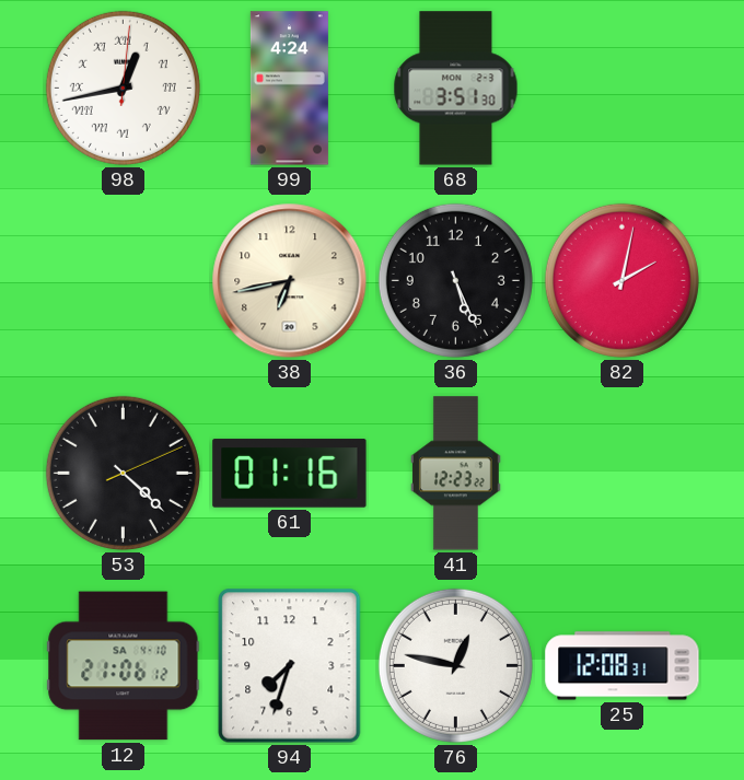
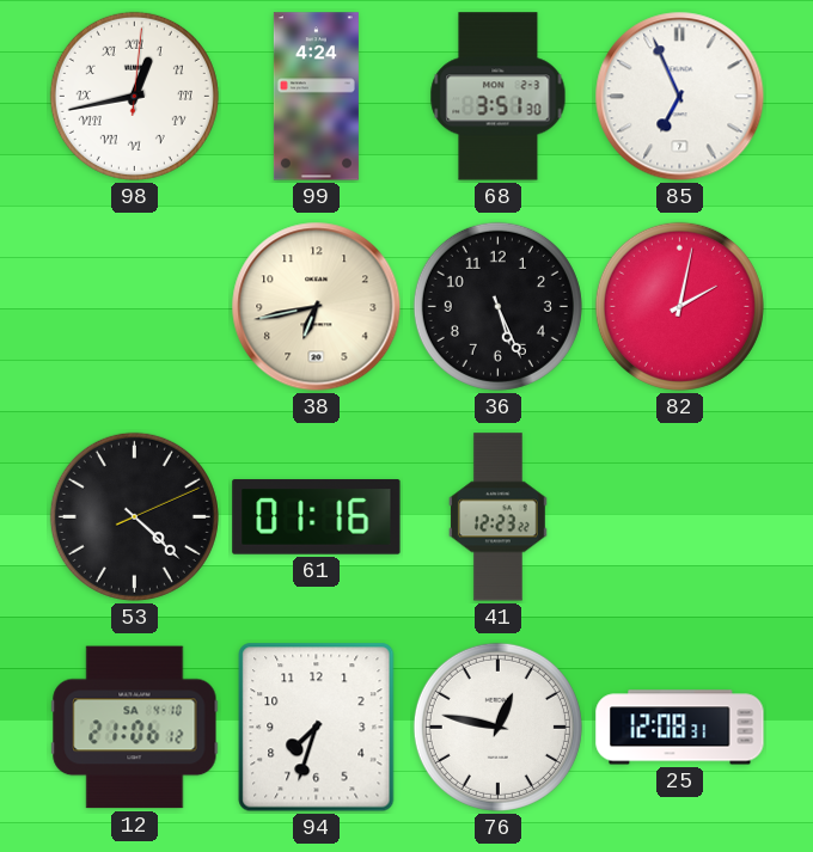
85: none -> 6:56 (680, 97)
